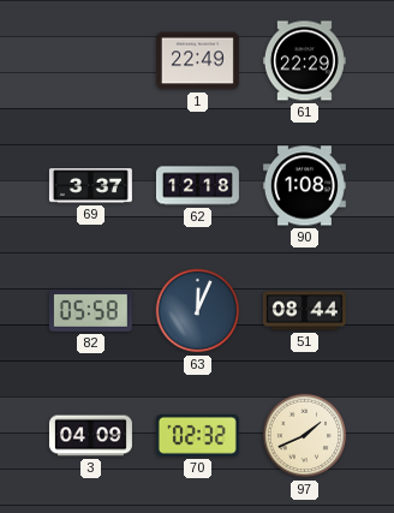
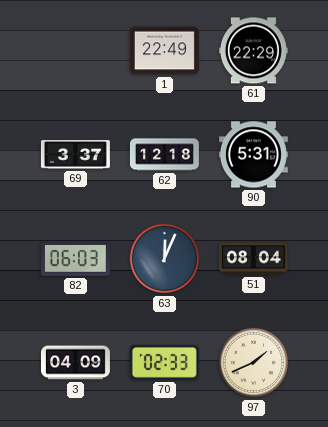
90: 1:08 -> 5:31 (253, 155)
82: 05:58 -> 06:03 (75, 258)
51: 08:44 -> 08:04 (253, 259)
70: 02:32 -> 02:33 (164, 362)
